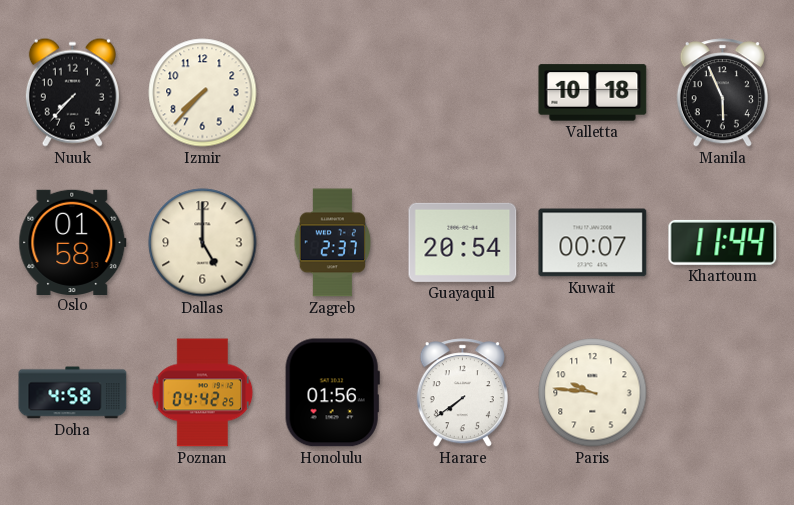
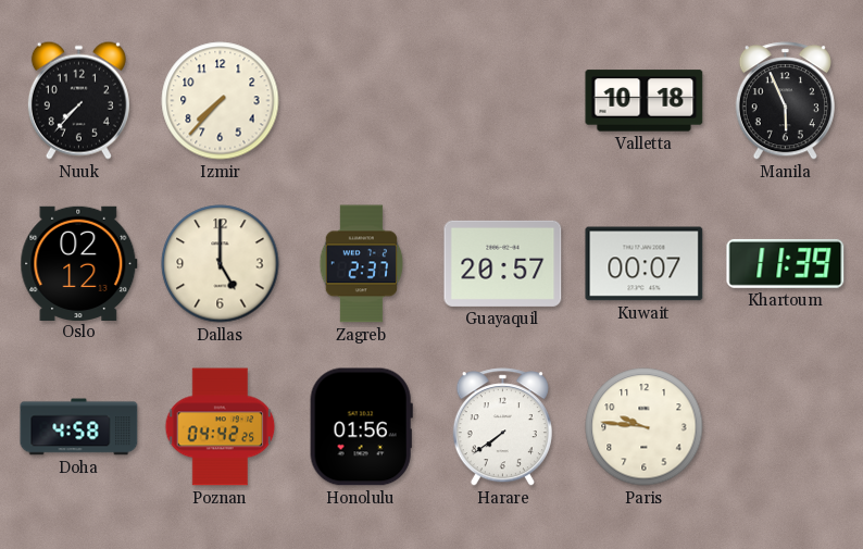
Oslo: 01:58 -> 02:12 (79, 263)
Guayaquil: 20:54 -> 20:57 (503, 263)
Khartoum: 11:44 -> 11:39 (786, 263)
